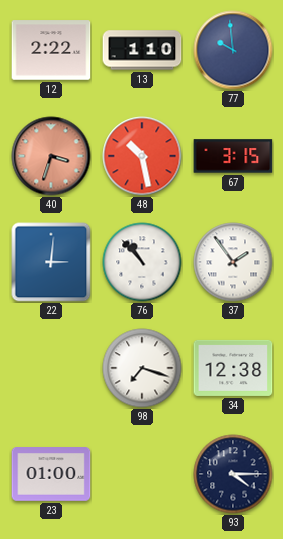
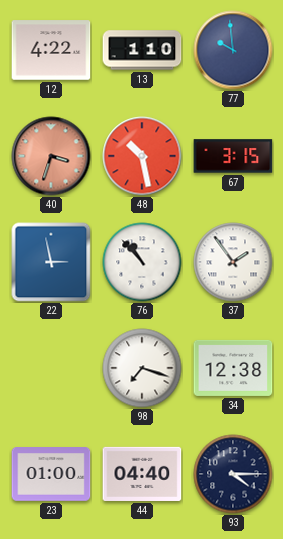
12: 2:22 -> 4:22 (51, 50)
22: 3:01 -> 2:58 (51, 262)
44: none -> 04:40 (142, 474)
